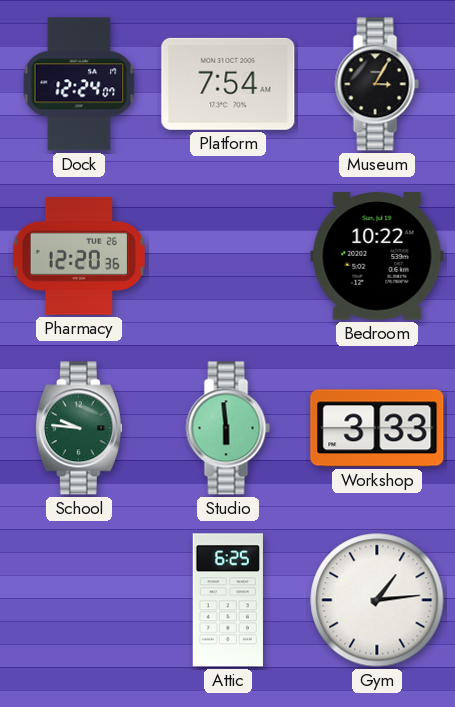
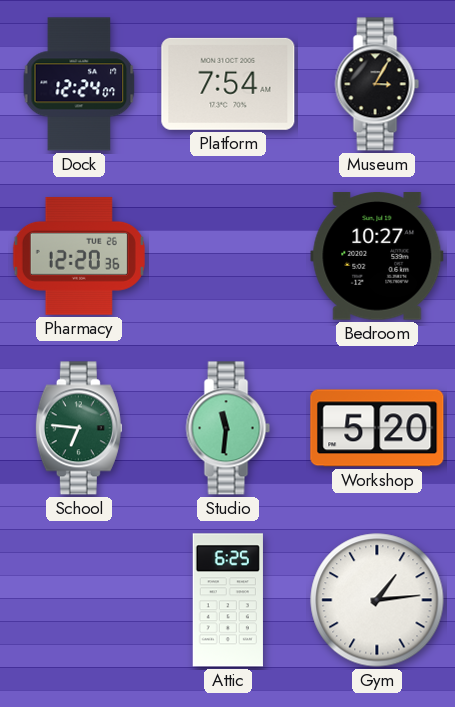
Bedroom: 10:22 -> 10:27 (377, 256)
School: 9:46 -> 6:46 (79, 428)
Studio: 5:59 -> 11:31 (228, 428)
Workshop: 3:33 -> 5:20 (377, 428)
